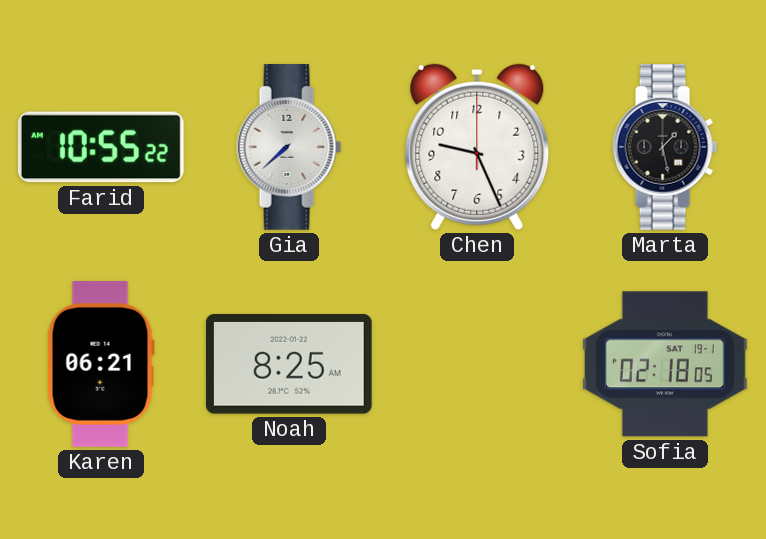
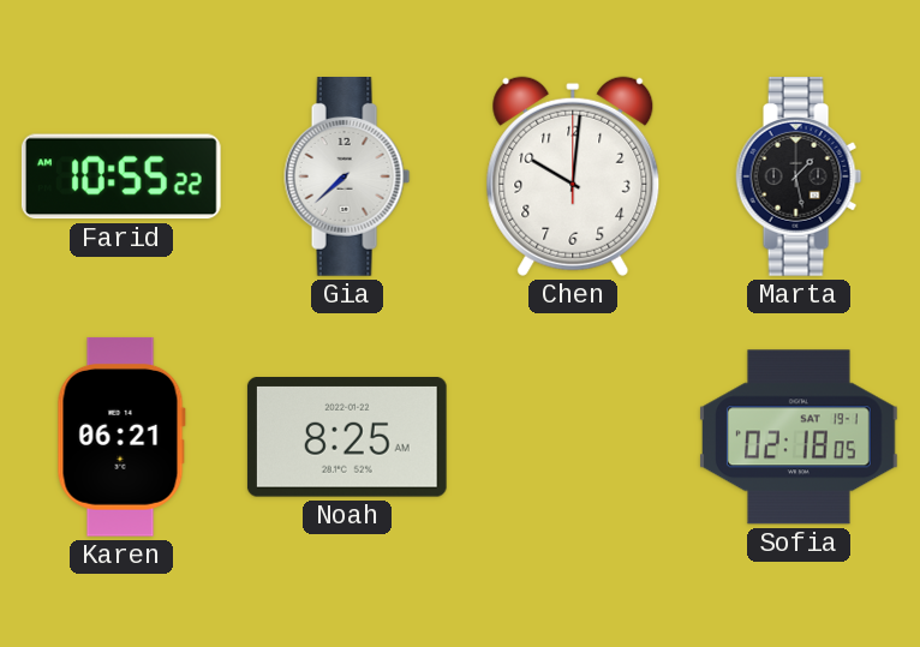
Chen: 9:26 -> 10:01 (573, 176)
